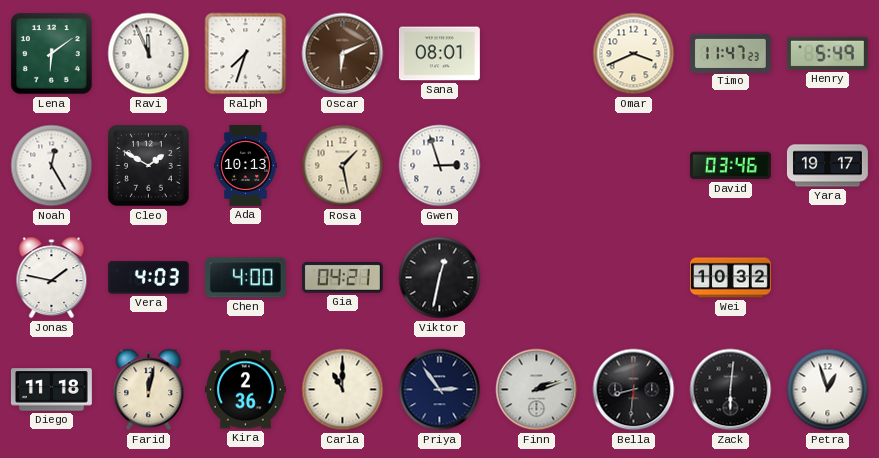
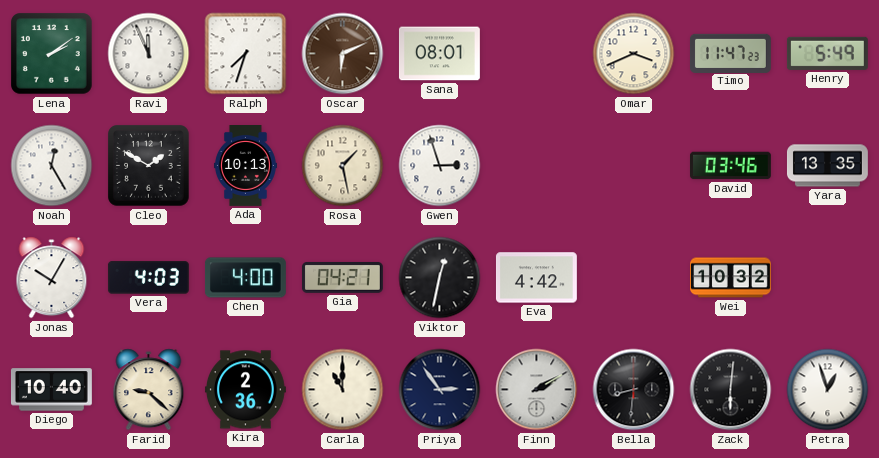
Lena: 6:09 -> 2:09 (52, 54)
Yara: 19:17 -> 13:35 (827, 166)
Jonas: 1:47 -> 10:05 (52, 278)
Eva: none -> 4:42 (536, 278)
Diego: 11:18 -> 10:40 (51, 390)
Farid: 12:02 -> 9:22 (149, 390)
Finn: 2:12 -> 2:10 (537, 390)
